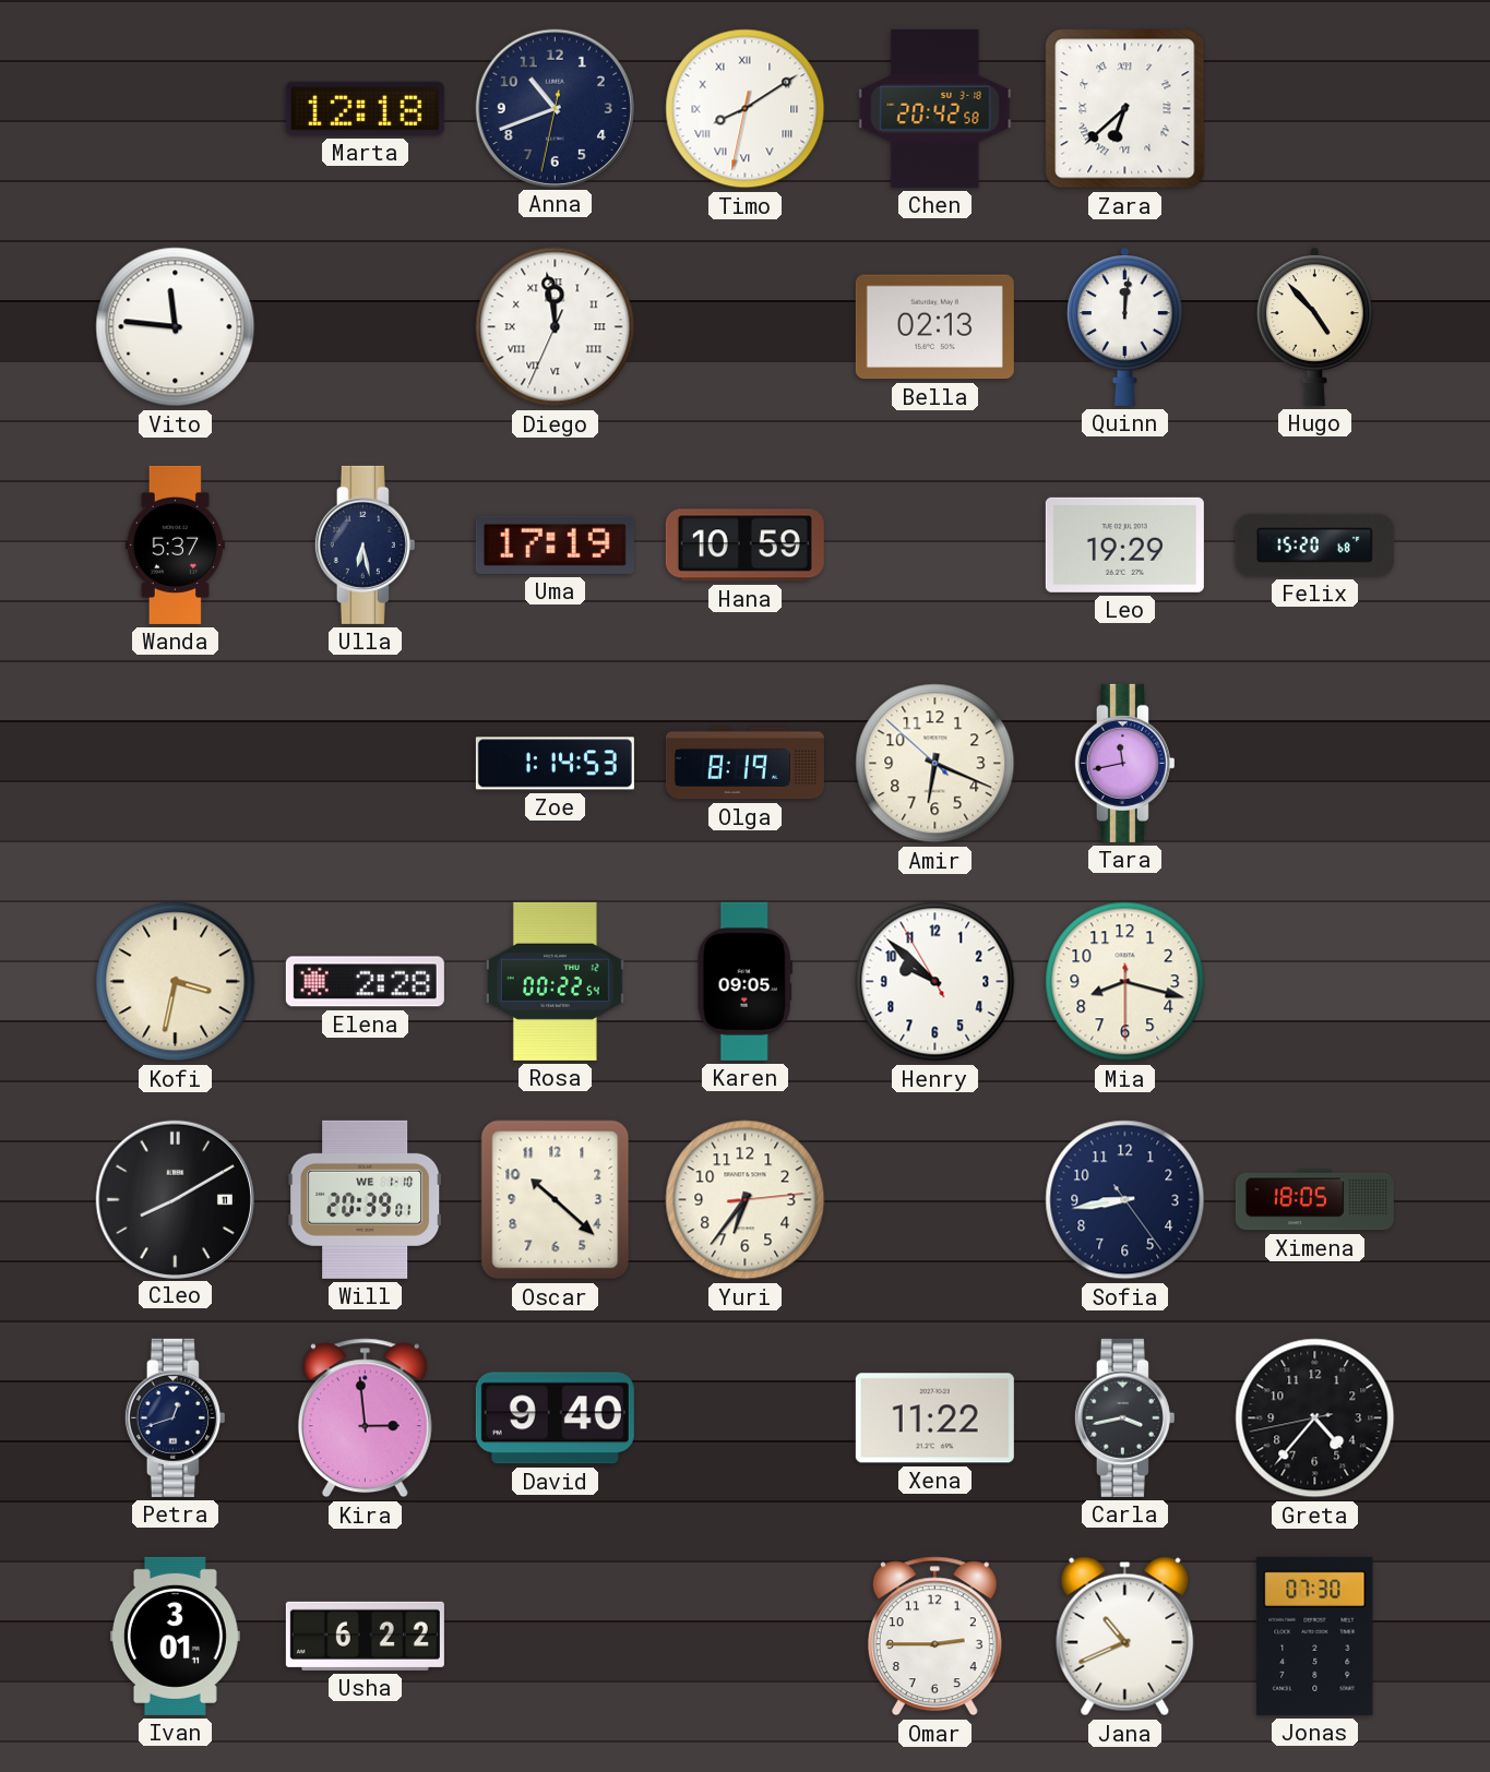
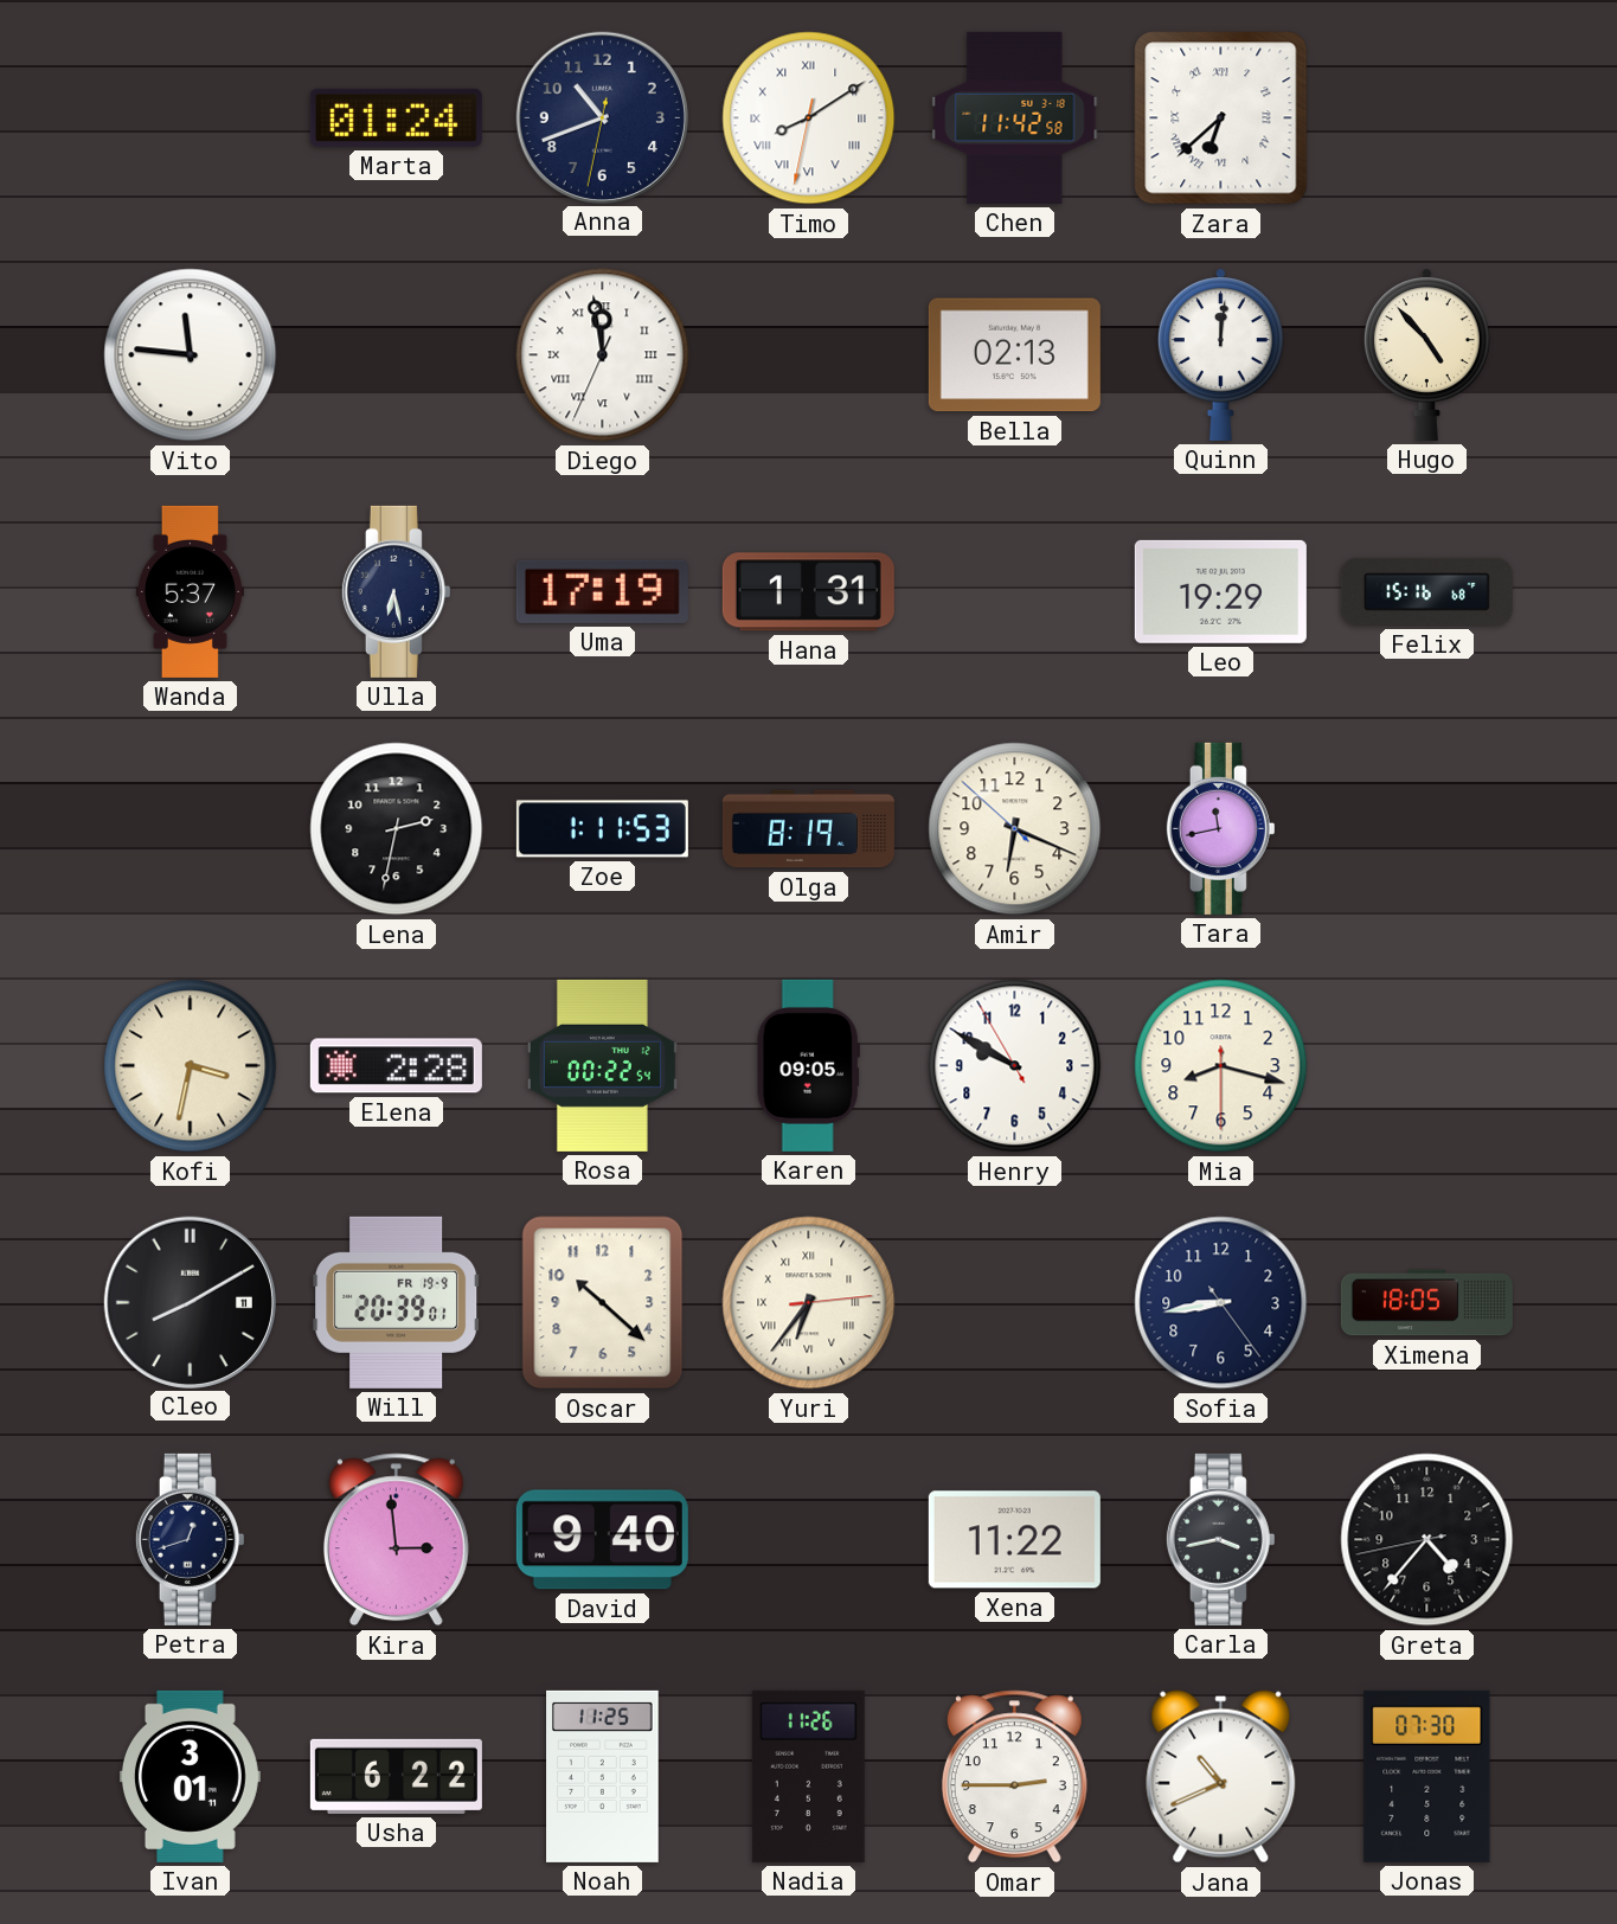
Marta: 12:18 -> 01:24 (396, 117)
Chen: 20:42 -> 11:42 (1015, 117)
Hana: 10:59 -> 1:31 (808, 592)
Felix: 15:20 -> 15:16 (1426, 591)
Lena: none -> 2:32 (397, 829)
Zoe: 1:14 -> 1:11 (602, 829)
Henry: 9:51 -> 9:49 (1015, 1066)
Will date: WE 1-10 -> FR 19-9 (397, 1302)
Yuri numerals: Arabic -> Roman (809, 1303)
Noah: none -> 11:25 (603, 1776)
Nadia: none -> 11:26 (808, 1776)
